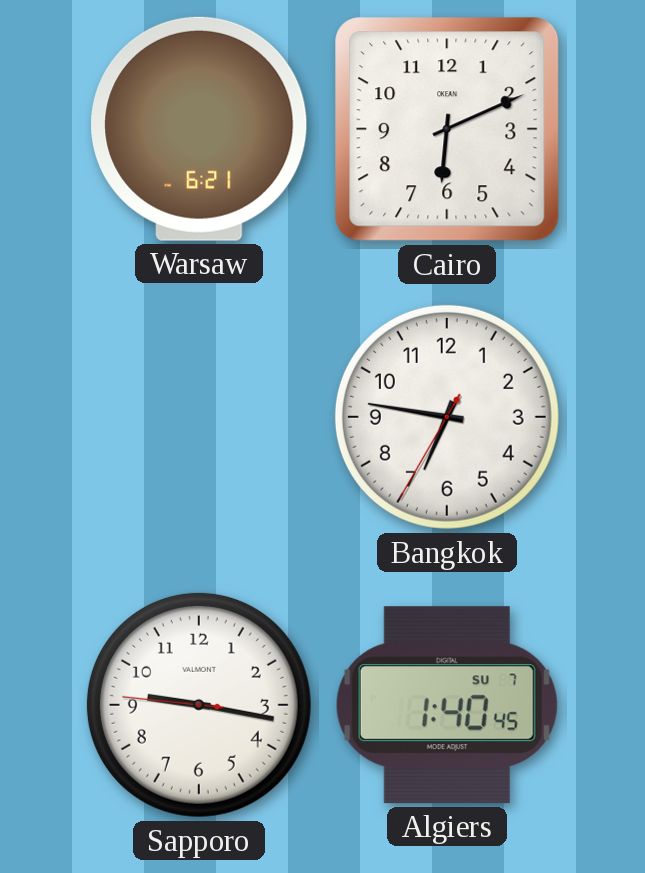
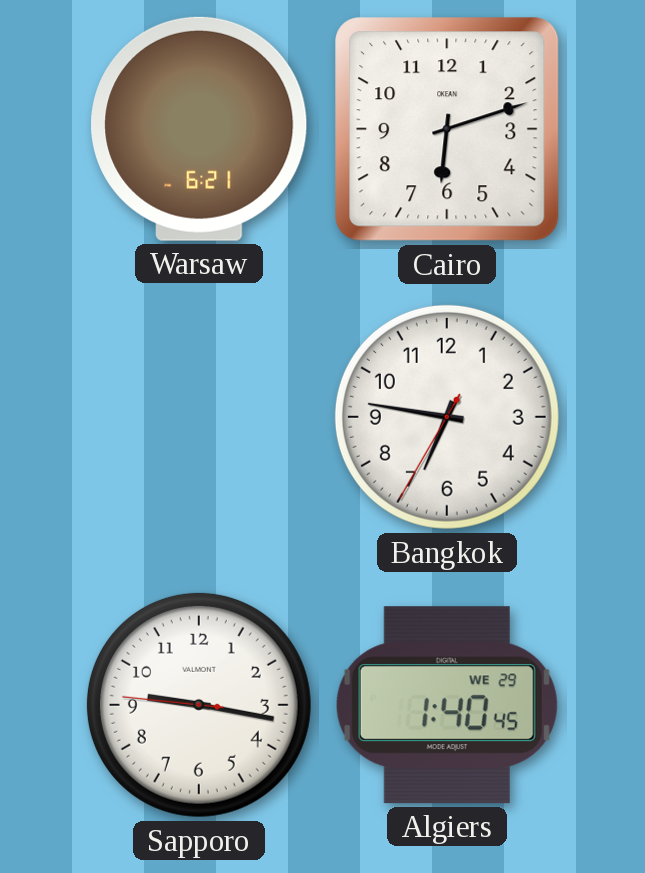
Cairo: 6:11 -> 6:12 (447, 129)
Algiers date: SU 7 -> WE 29 (447, 705)
